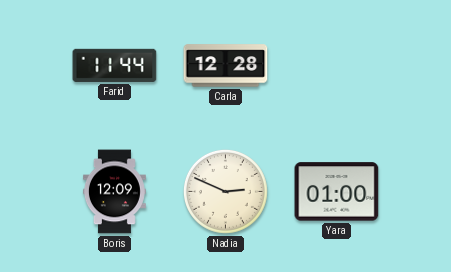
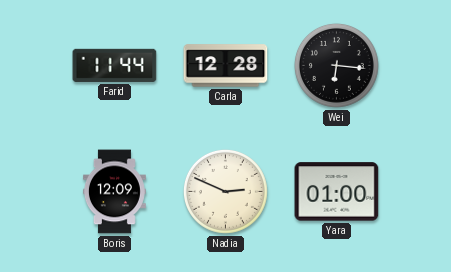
Wei: none -> 6:16 (336, 65)
